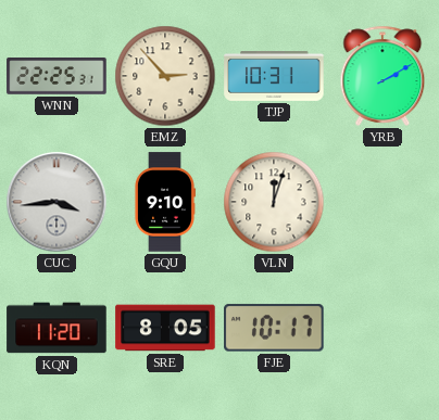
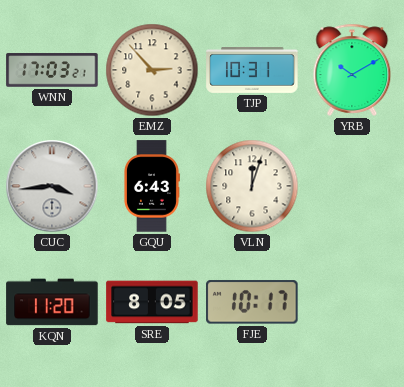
WNN: 22:25 -> 17:03 (52, 70)
YRB: 2:10 -> 10:10 (352, 70)
GQU: 9:10 -> 6:43 (151, 186)
